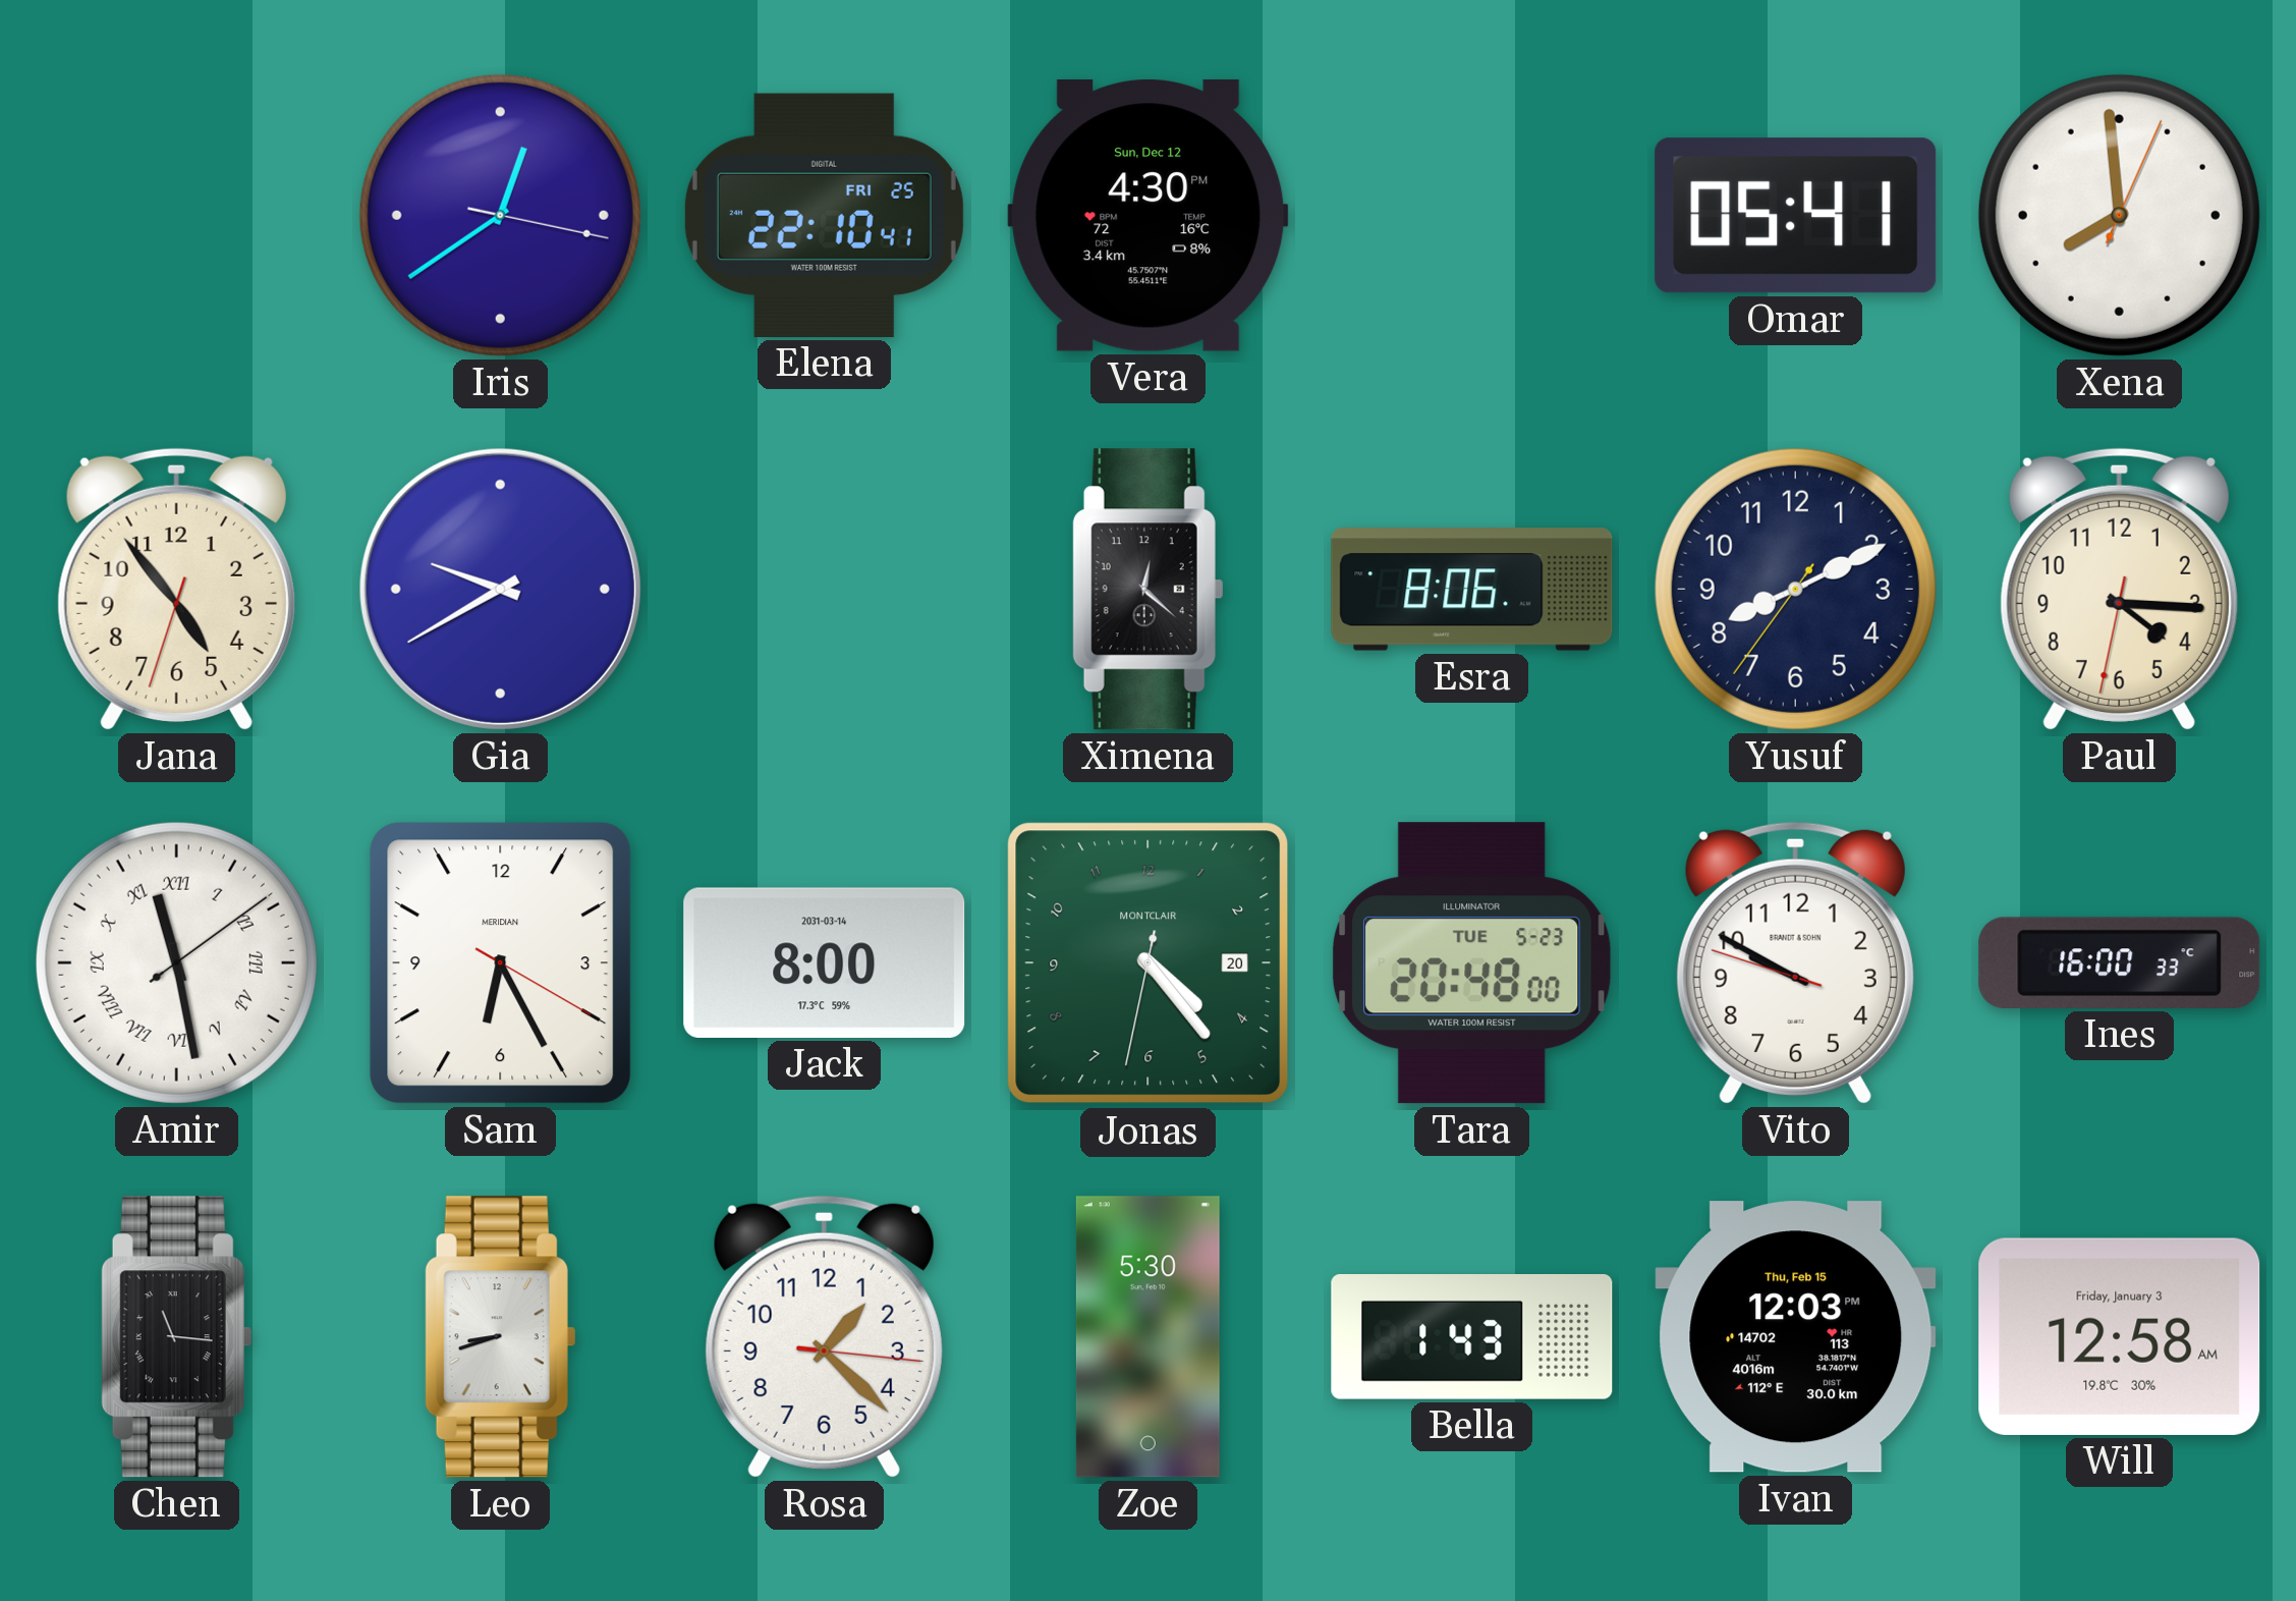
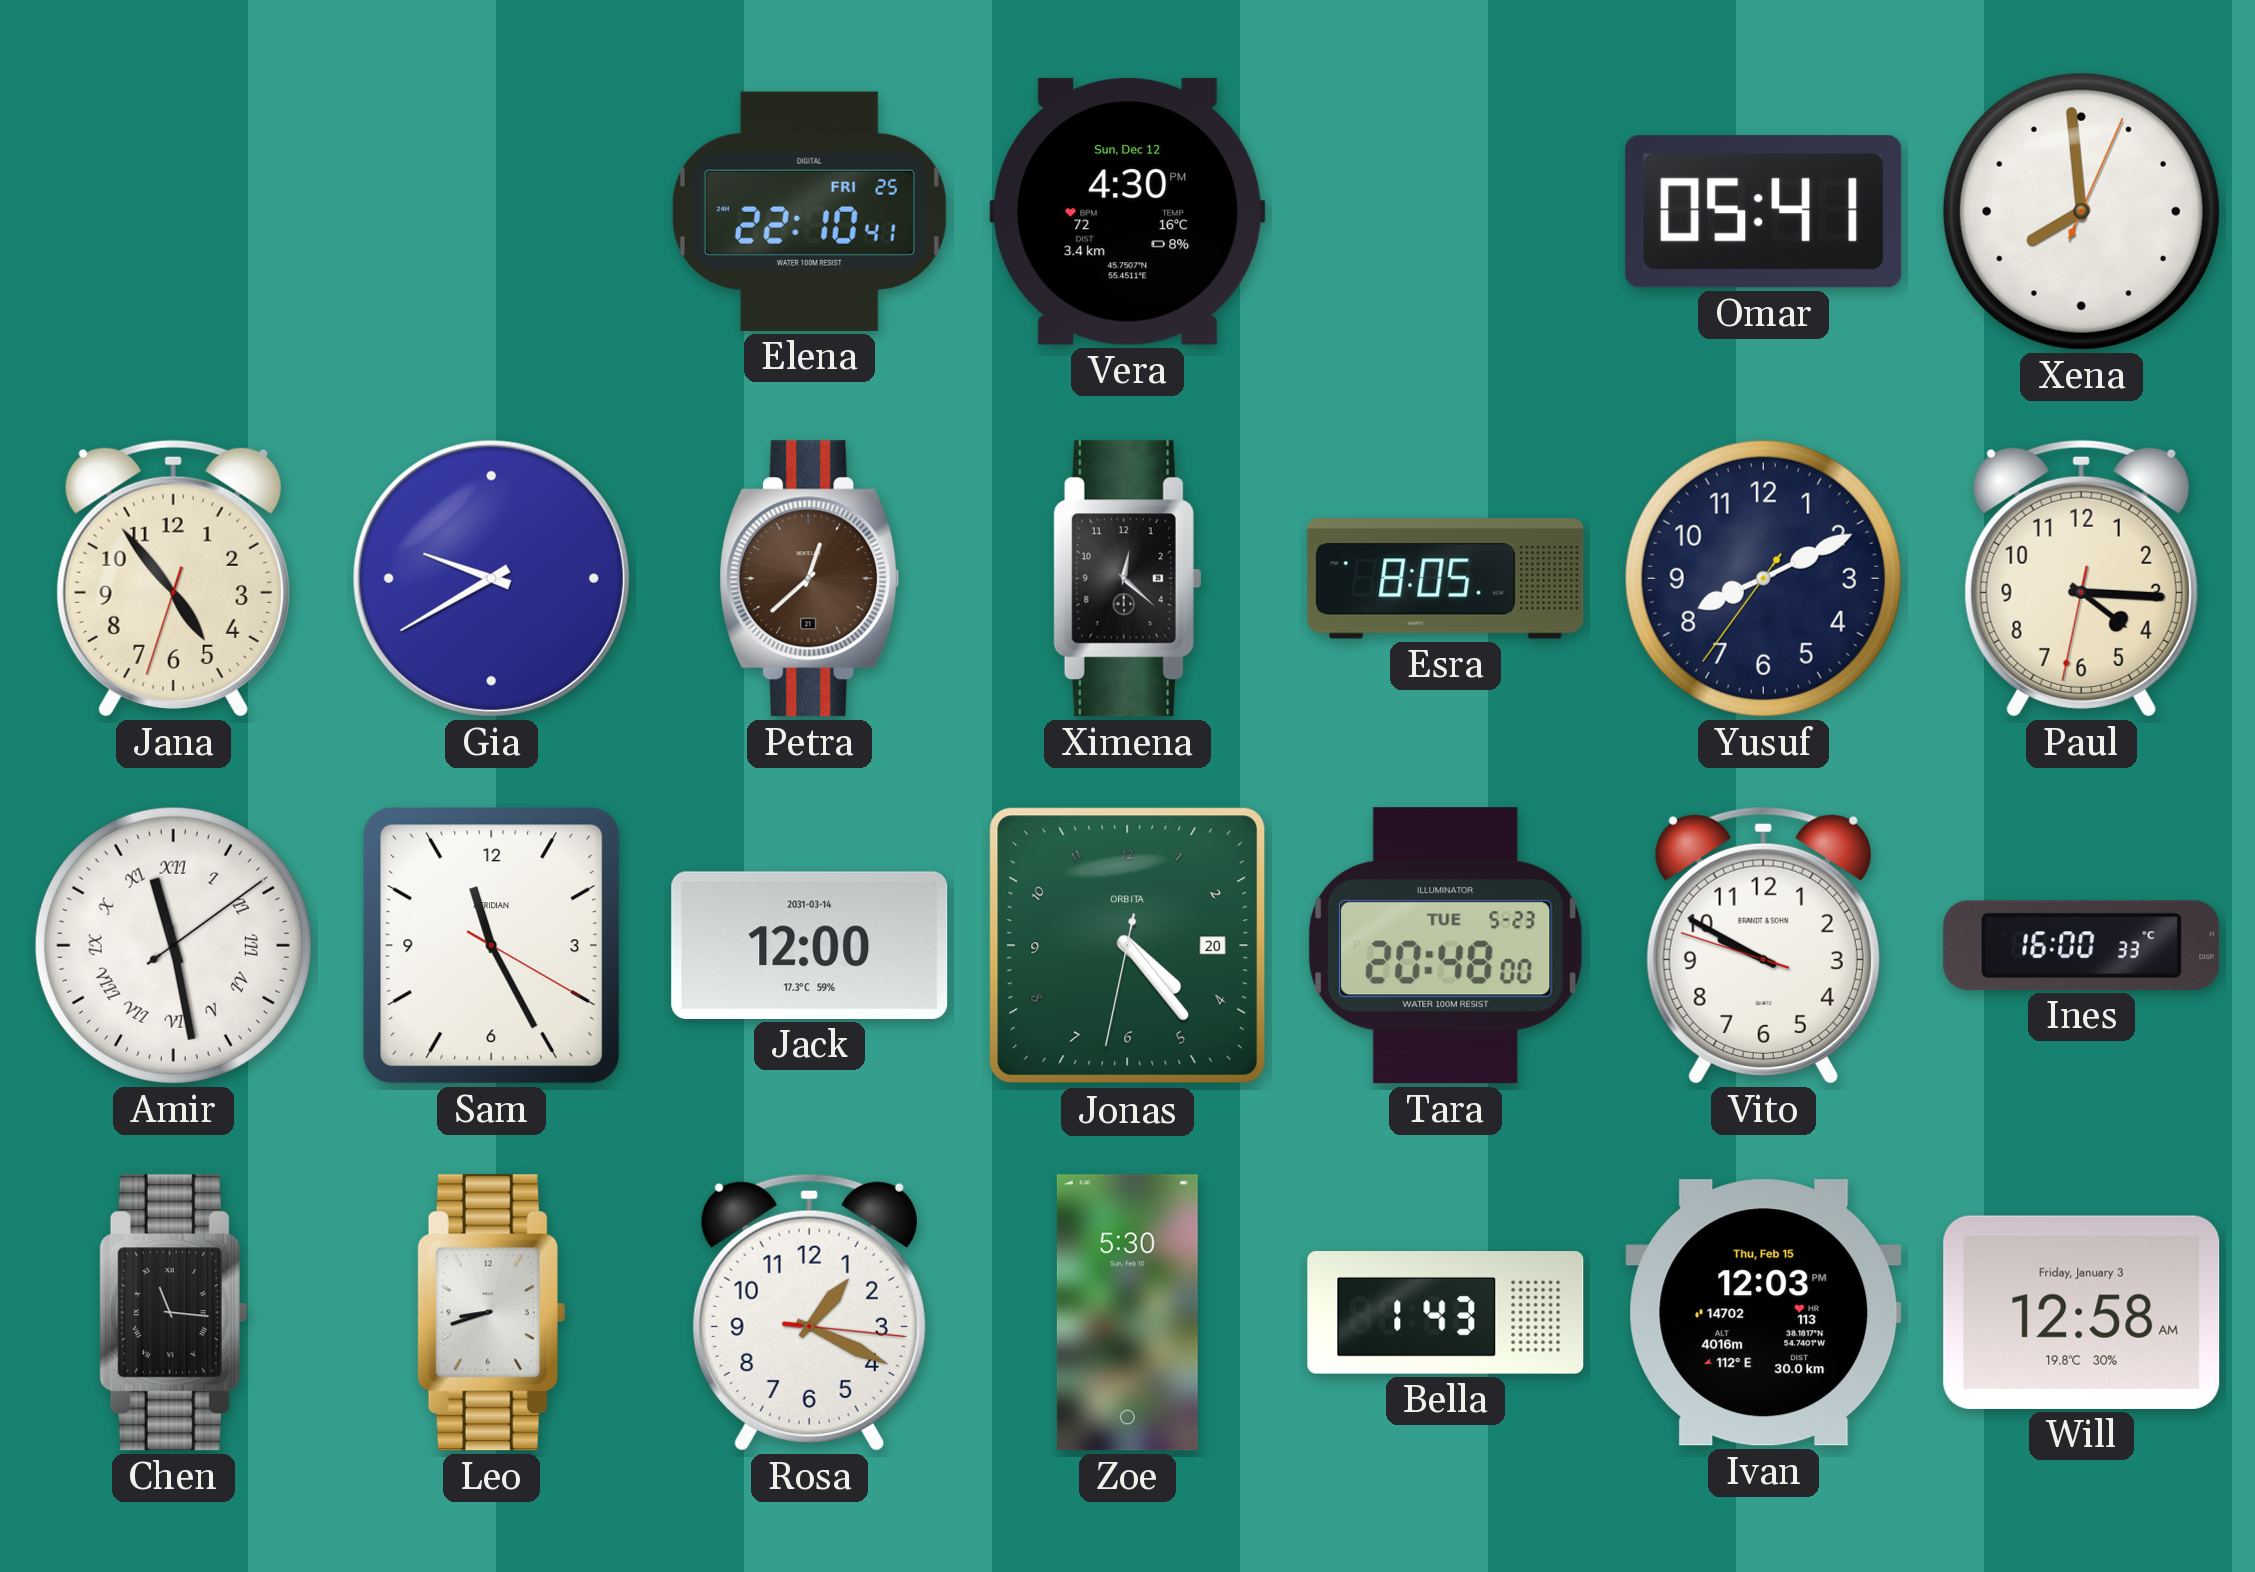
Iris: 12:39 -> none (500, 215)
Petra: none -> 12:38 (810, 579)
Esra: 8:06 -> 8:05 (1446, 579)
Sam: 6:25 -> 11:25 (492, 946)
Jack: 8:00 -> 12:00 (810, 945)
Jonas brand: MONTCLAIR -> ORBITA (1128, 946)
Rosa: 1:22 -> 1:19 (809, 1312)
